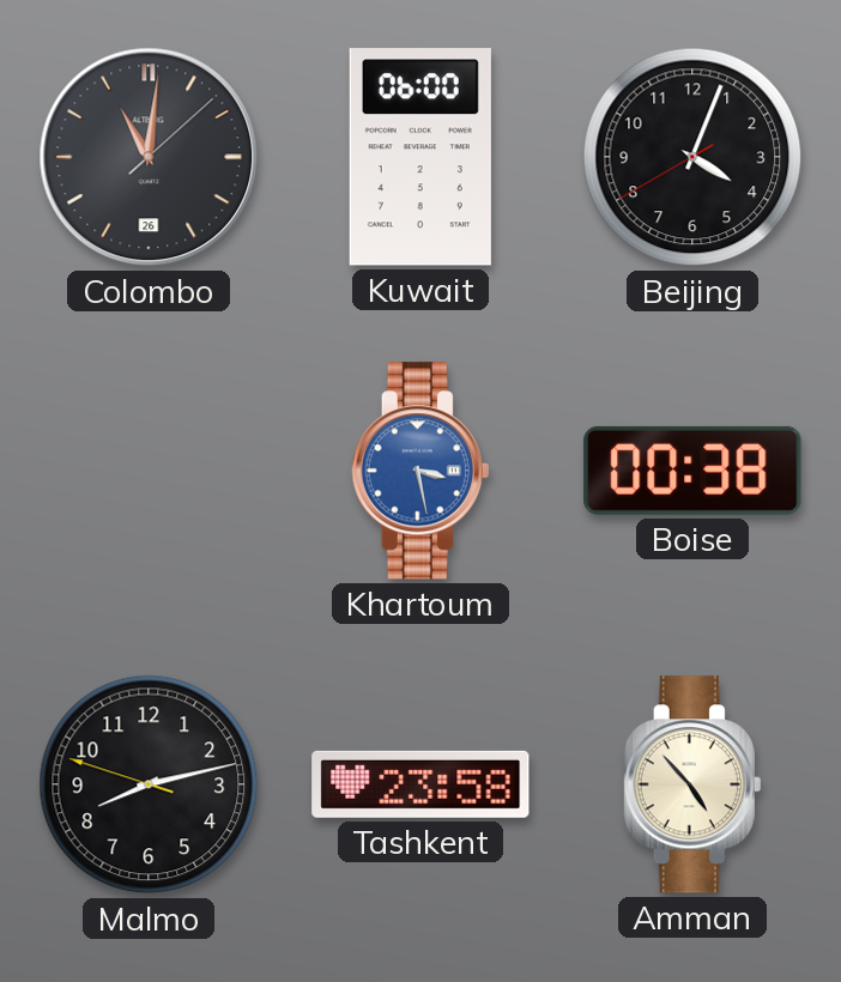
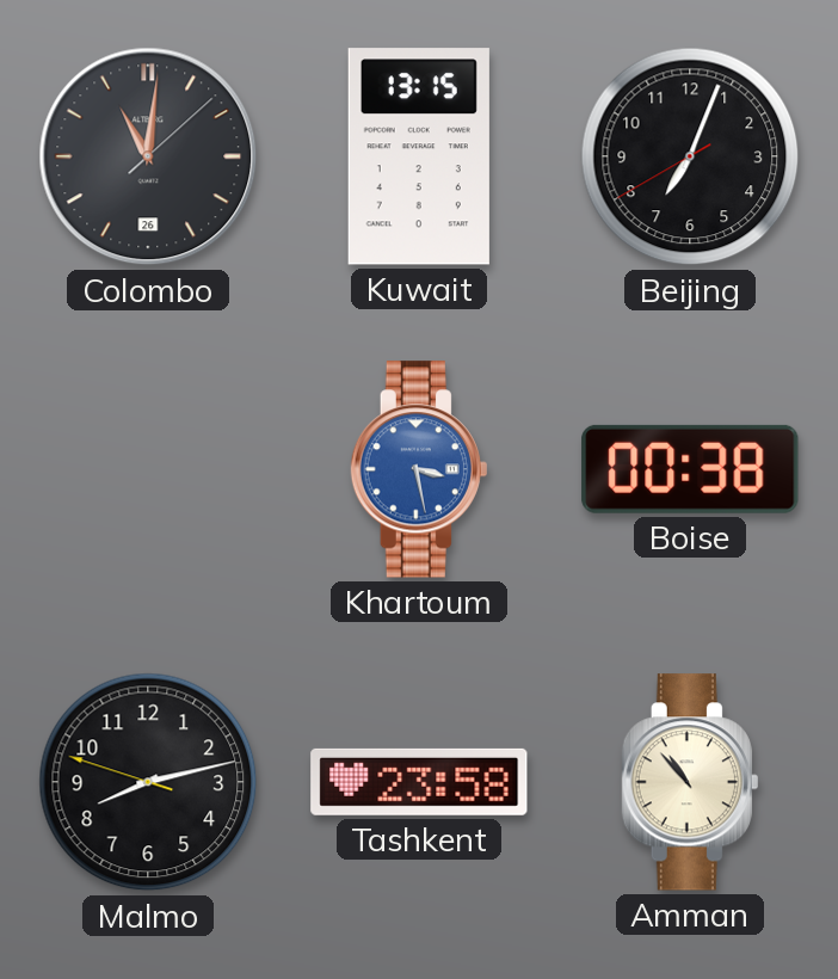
Kuwait: 06:00 -> 13:15 (419, 156)
Beijing: 4:03 -> 7:03 (690, 156)
Amman: 4:53 -> 10:53 (690, 782)
